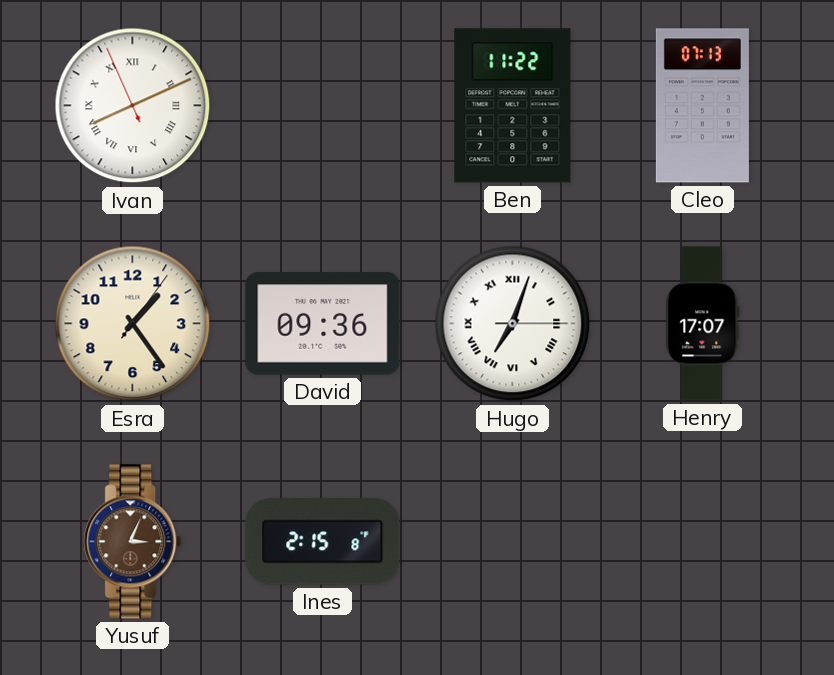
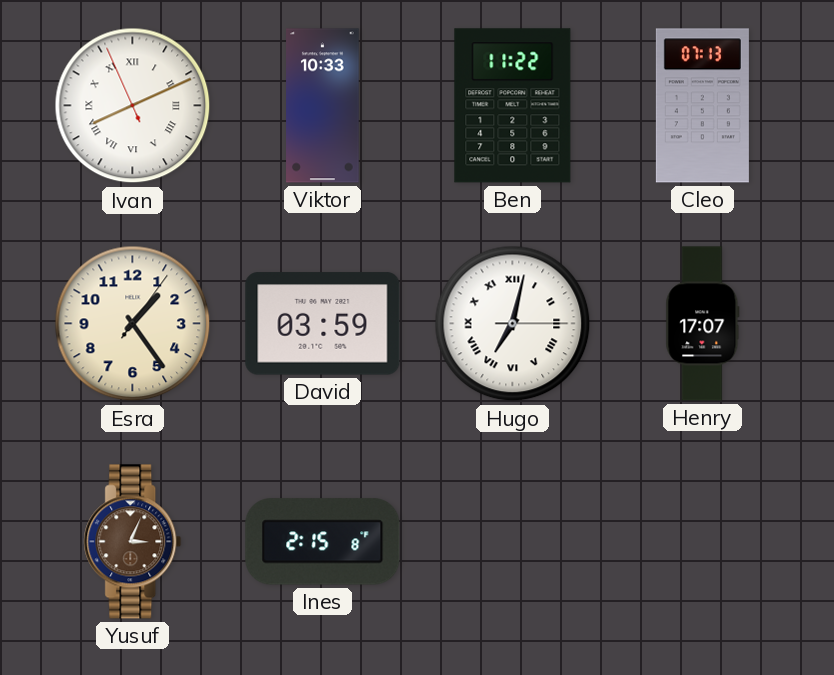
Viktor: none -> 10:33 (323, 106)
David: 09:36 -> 03:59 (323, 324)
Hugo: 7:03 -> 7:02 (513, 324)
